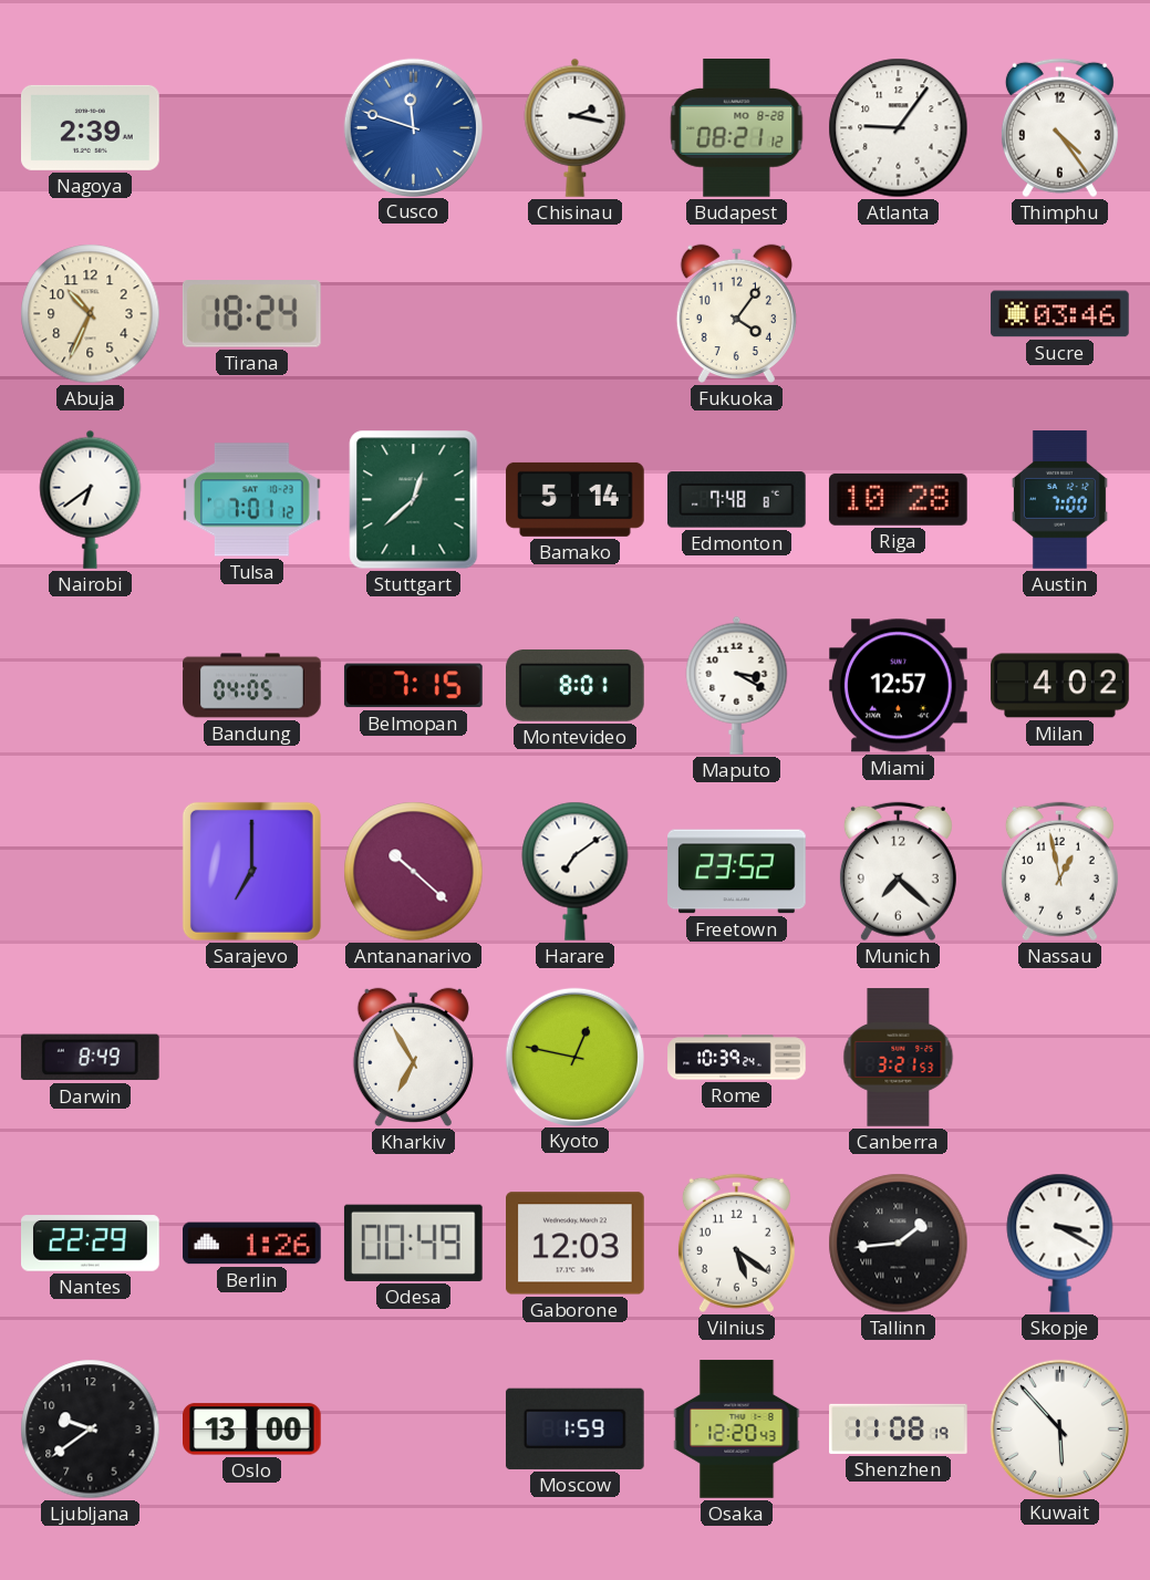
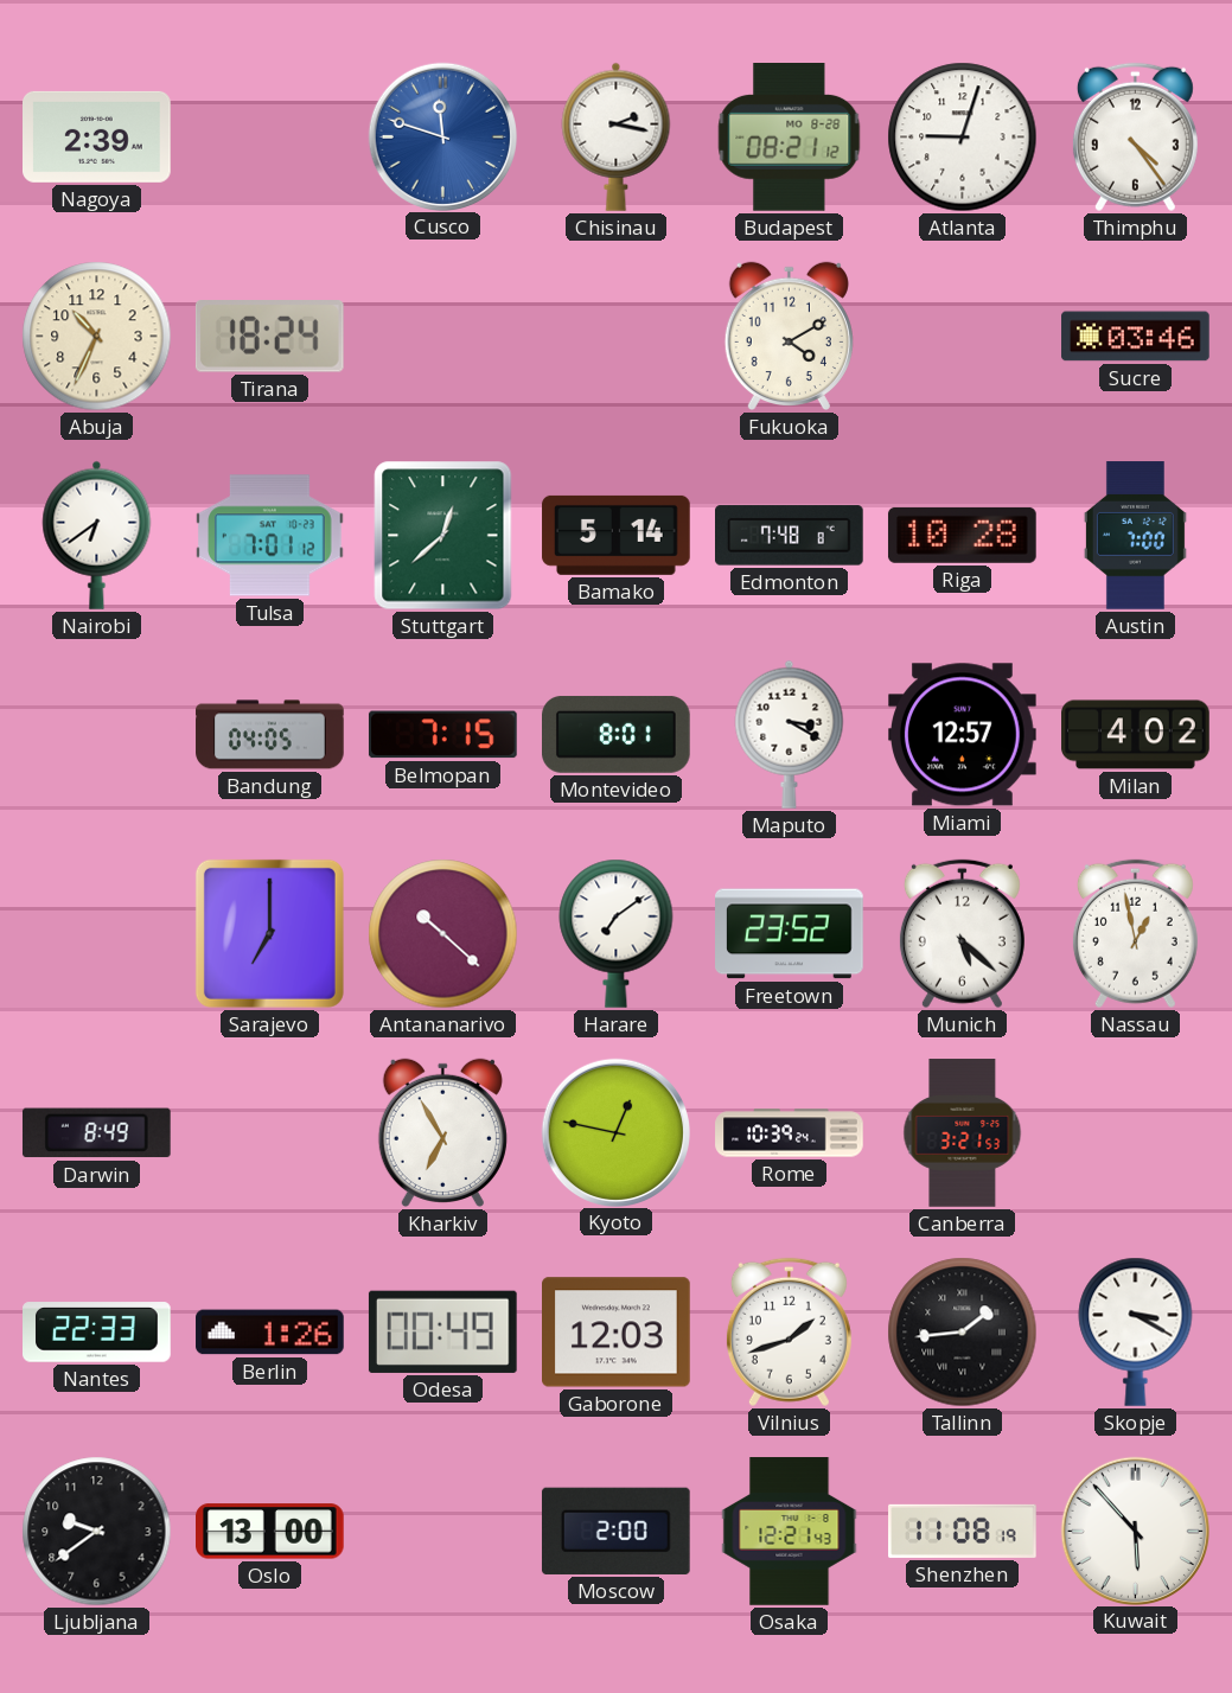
Atlanta: 9:06 -> 9:03 (963, 138)
Fukuoka: 4:06 -> 4:10 (789, 337)
Munich: 7:22 -> 5:22 (962, 934)
Nantes: 22:29 -> 22:33 (97, 1333)
Vilnius: 5:21 -> 1:42 (789, 1333)
Moscow: 1:59 -> 2:00 (615, 1531)
Osaka: 12:20 -> 12:21 (790, 1532)
